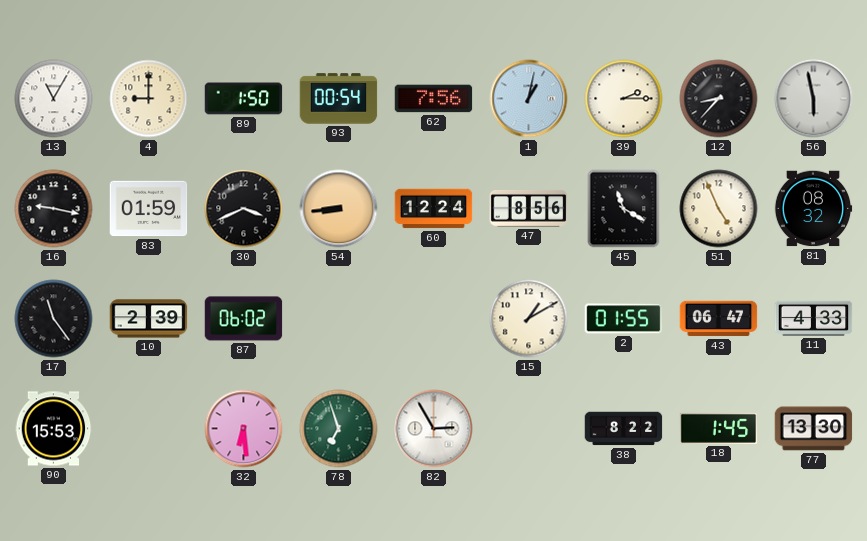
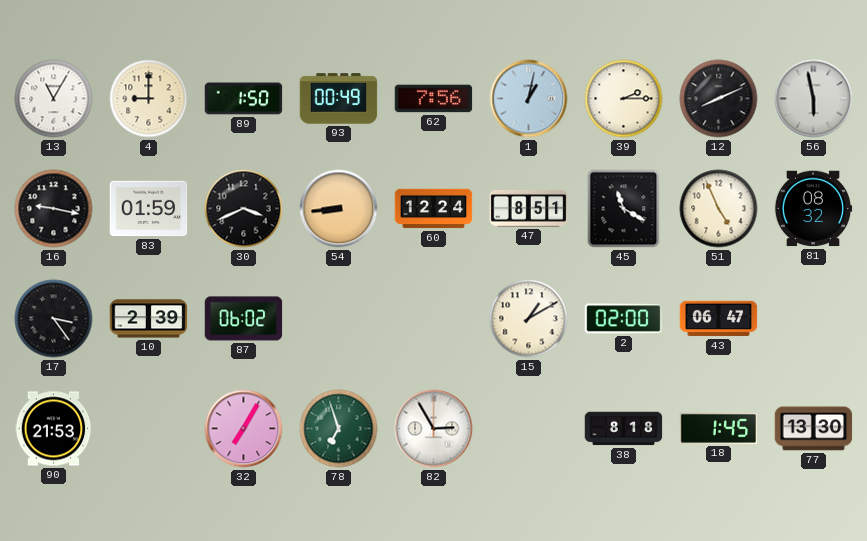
93: 00:54 -> 00:49 (339, 99)
12: 8:37 -> 8:11 (719, 99)
47: 8:56 -> 8:51 (529, 209)
17: 11:24 -> 3:24 (54, 319)
2: 01:55 -> 02:00 (624, 319)
11: 4:33 -> none (814, 318)
90: 15:53 -> 21:53 (54, 429)
32: 6:29 -> 7:05 (244, 429)
38: 8:22 -> 8:18 (624, 429)
